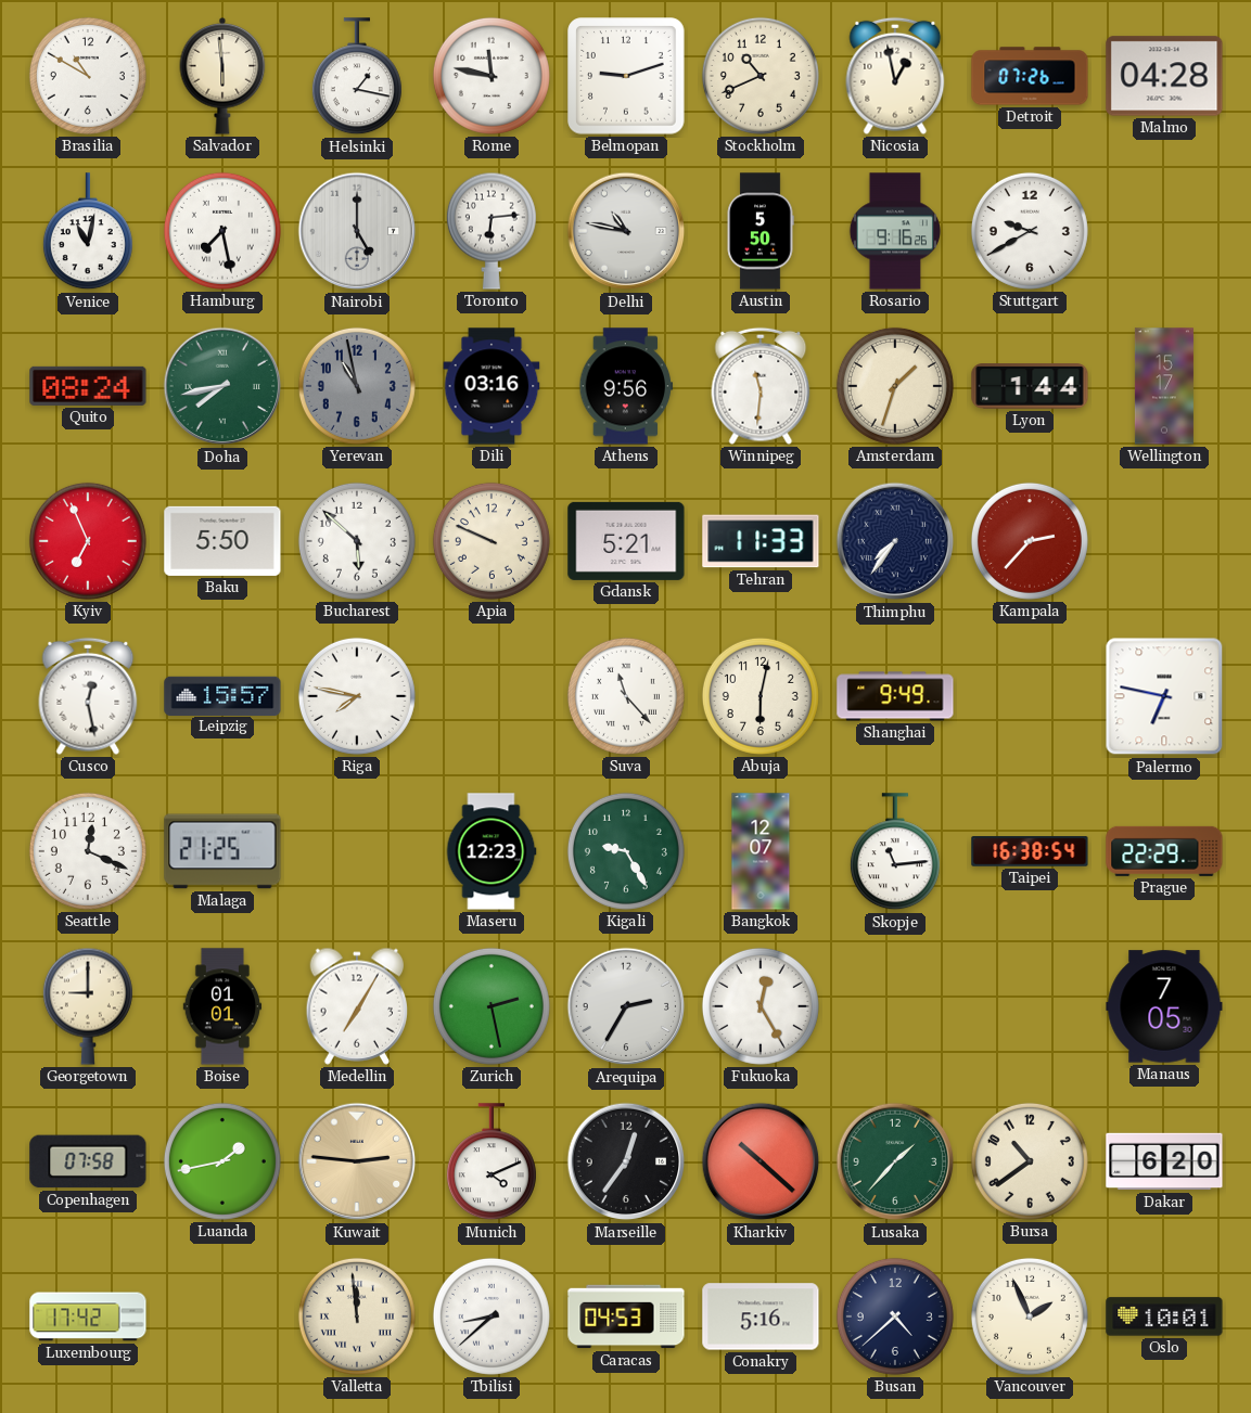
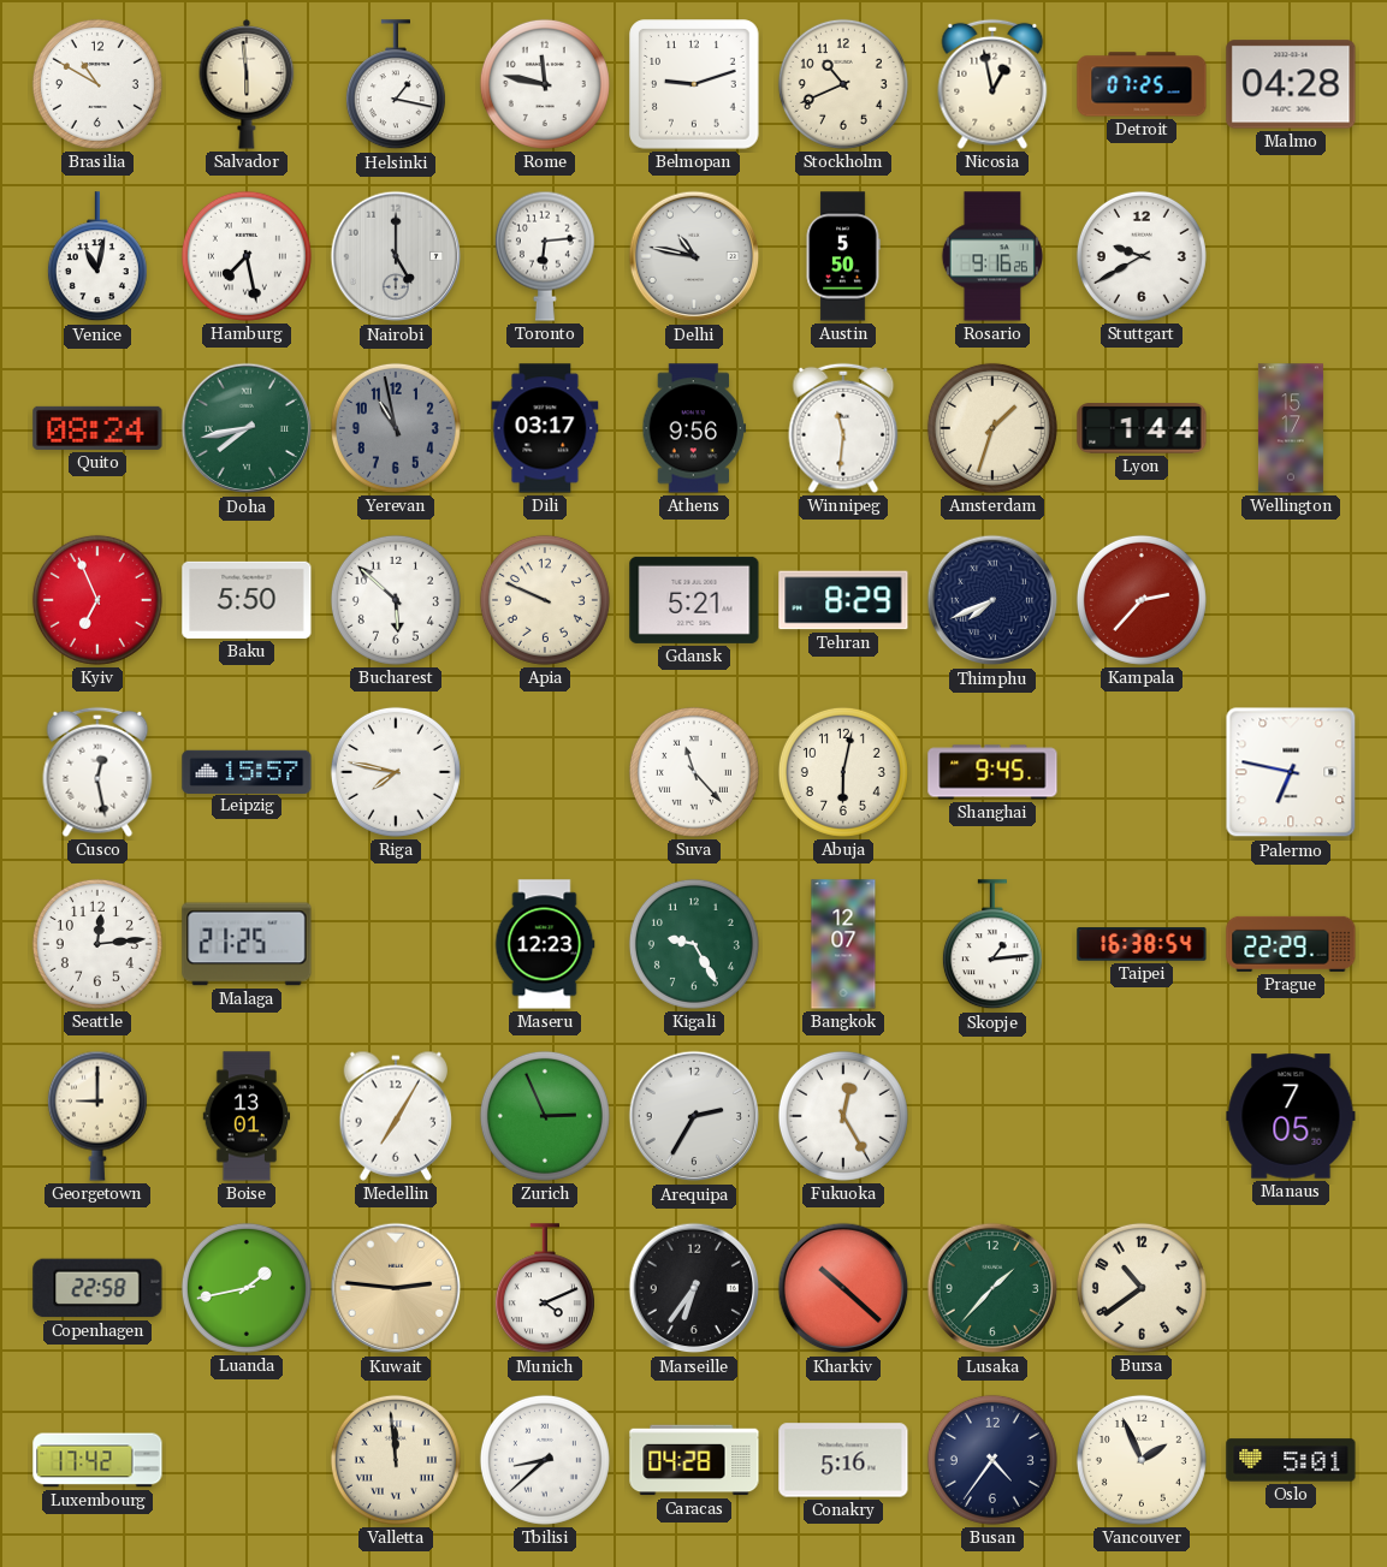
Detroit: 07:26 -> 07:25 (1142, 84)
Dili: 03:16 -> 03:17 (545, 428)
Tehran: 11:33 -> 8:29 (843, 600)
Thimphu: 7:36 -> 7:41 (992, 600)
Shanghai: 9:49 -> 9:45 (992, 772)
Seattle: 12:19 -> 12:14 (97, 944)
Skopje: 11:14 -> 1:14 (992, 945)
Boise: 01:01 -> 13:01 (247, 1116)
Zurich: 2:28 -> 2:56 (545, 1116)
Copenhagen: 07:58 -> 22:58 (97, 1288)
Marseille: 12:36 -> 6:36 (694, 1288)
Dakar: 6:20 -> none (1164, 1161)
Caracas: 04:53 -> 04:28 (694, 1460)
Busan: 4:38 -> 4:36 (992, 1460)
Oslo: 10:01 -> 5:01 (1291, 1460)
